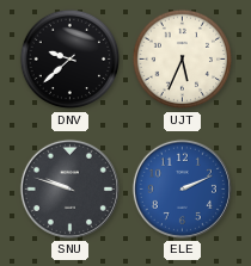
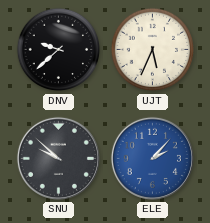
SNU: 9:48 -> 9:52 (58, 158)
ELE: 2:11 -> 2:07 (152, 158)
